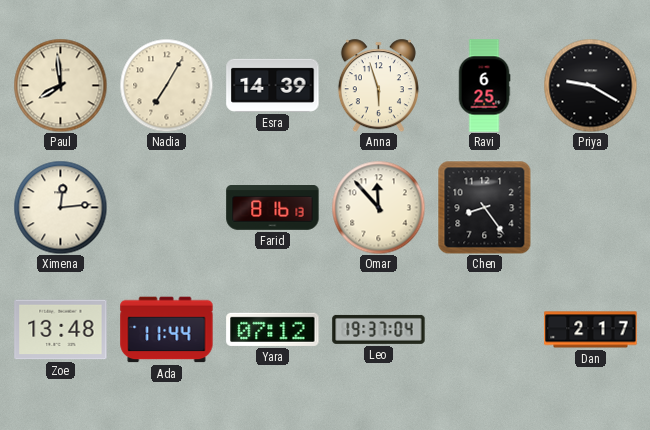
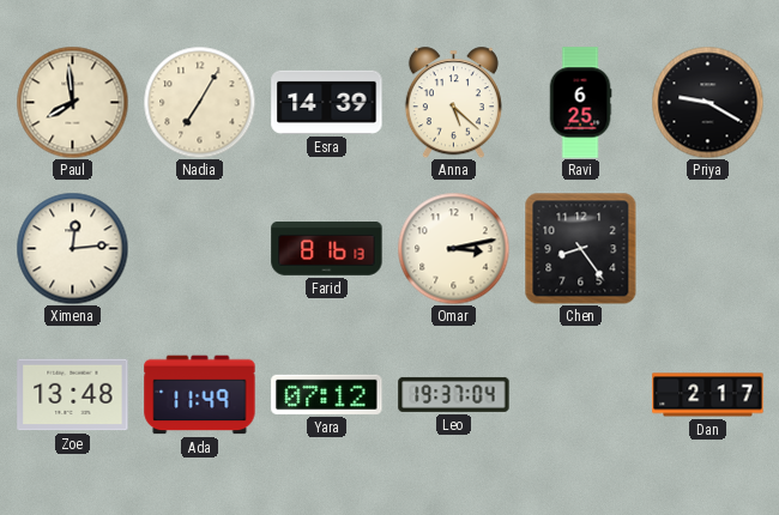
Anna: 5:57 -> 5:22 (453, 102)
Omar: 11:53 -> 3:13 (453, 248)
Ada: 11:44 -> 11:49 (200, 395)
